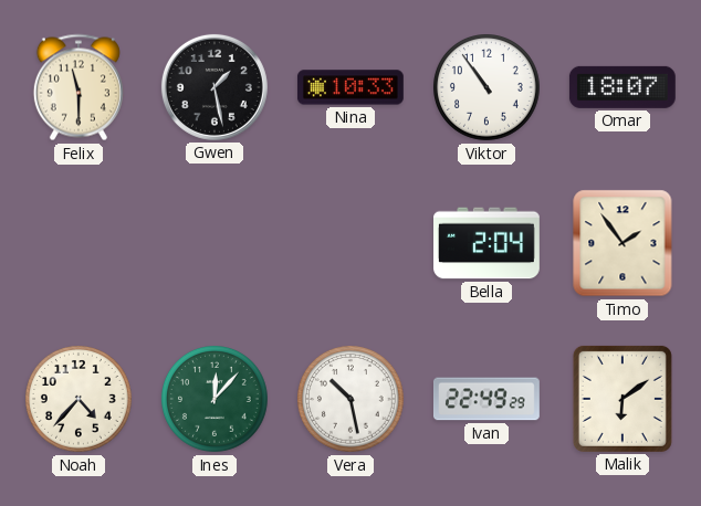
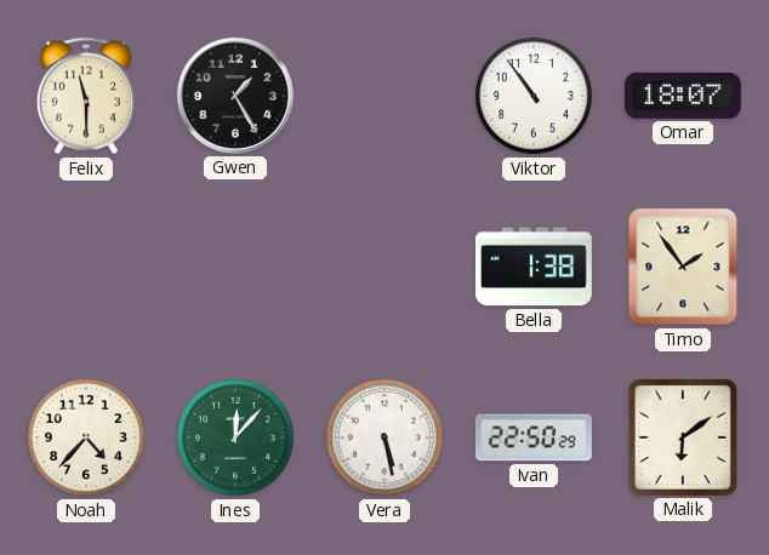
Gwen: 1:28 -> 1:25 (235, 96)
Nina: 10:33 -> none (350, 87)
Bella: 2:04 -> 1:38 (535, 267)
Vera: 10:28 -> 5:28 (386, 439)
Ivan: 22:49 -> 22:50 (534, 437)
